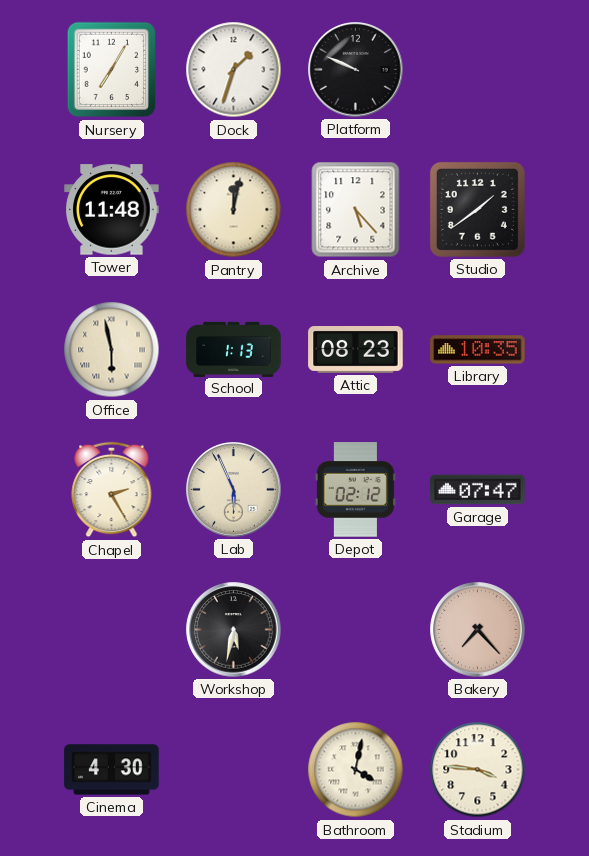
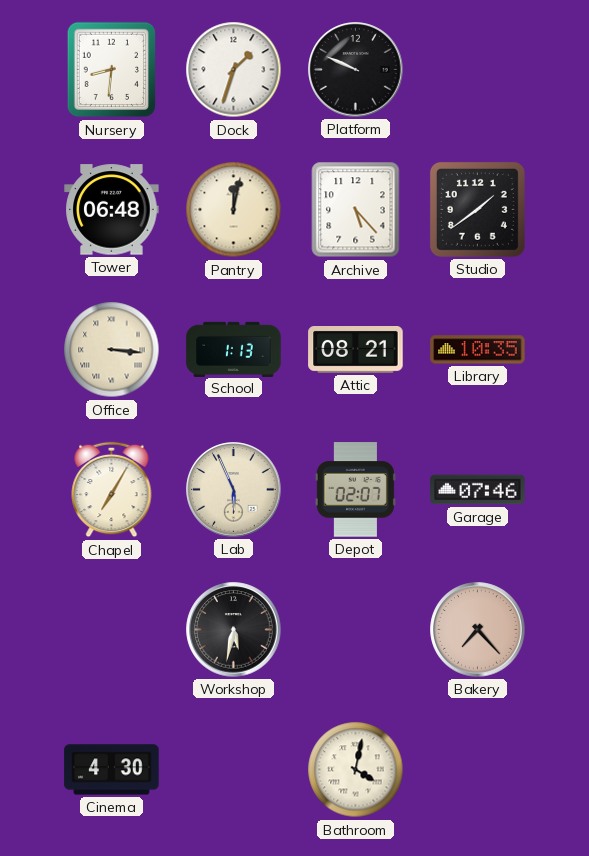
Nursery: 7:05 -> 8:31 (112, 70)
Tower: 11:48 -> 06:48 (112, 210)
Office: 5:58 -> 3:16 (112, 350)
Attic: 08:23 -> 08:21 (356, 350)
Chapel: 2:25 -> 7:05 (112, 490)
Depot: 02:12 -> 02:07 (355, 490)
Garage: 07:47 -> 07:46 (478, 490)
Stadium: 3:46 -> none (478, 770)
